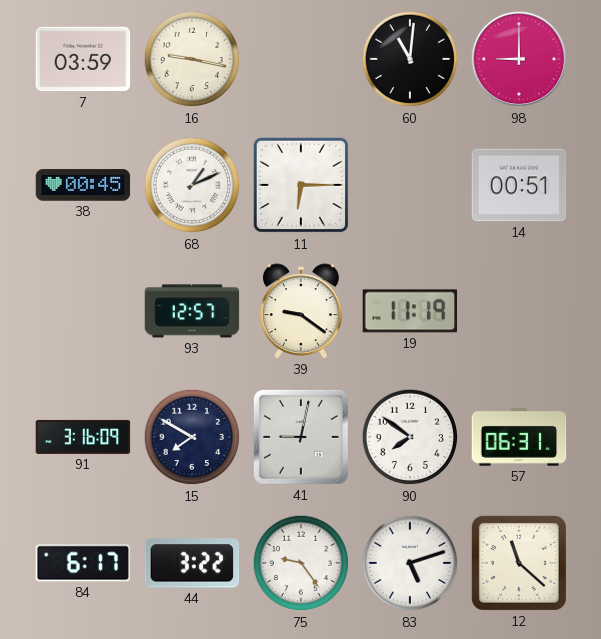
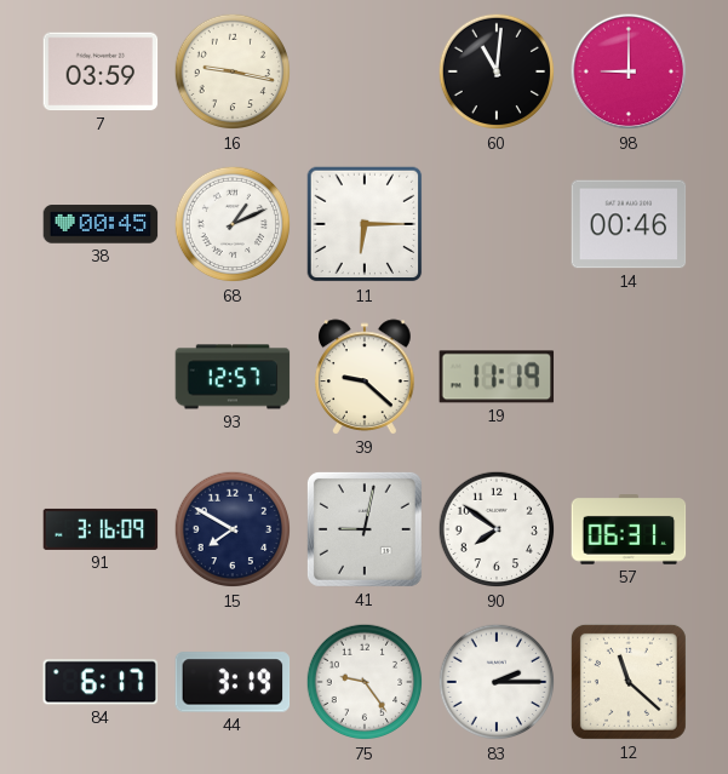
14: 00:51 -> 00:46 (629, 224)
39: 9:21 -> 9:22 (365, 377)
44: 3:22 -> 3:19 (233, 682)
83: 5:12 -> 2:15 (497, 682)
